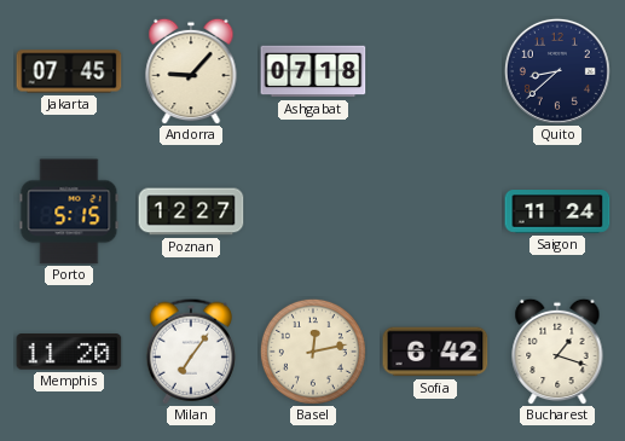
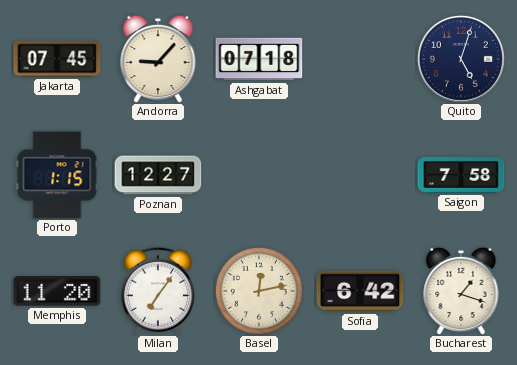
Quito: 8:38 -> 5:03 (461, 59)
Porto: 5:15 -> 1:15 (57, 175)
Saigon: 11:24 -> 7:58 (461, 176)
